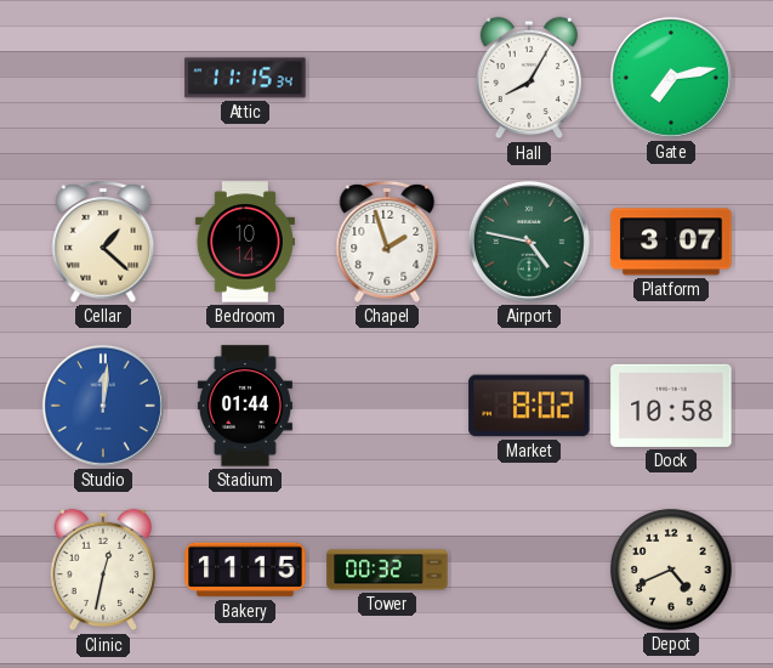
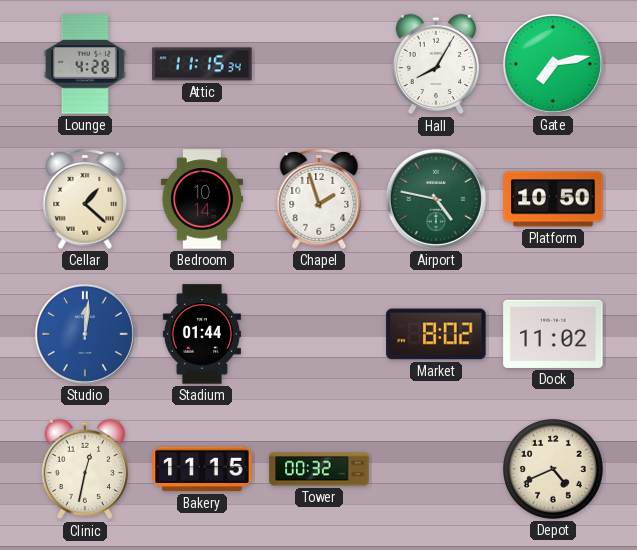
Lounge: none -> 4:28 (85, 64)
Platform: 3:07 -> 10:50 (553, 199)
Dock: 10:58 -> 11:02 (553, 334)
